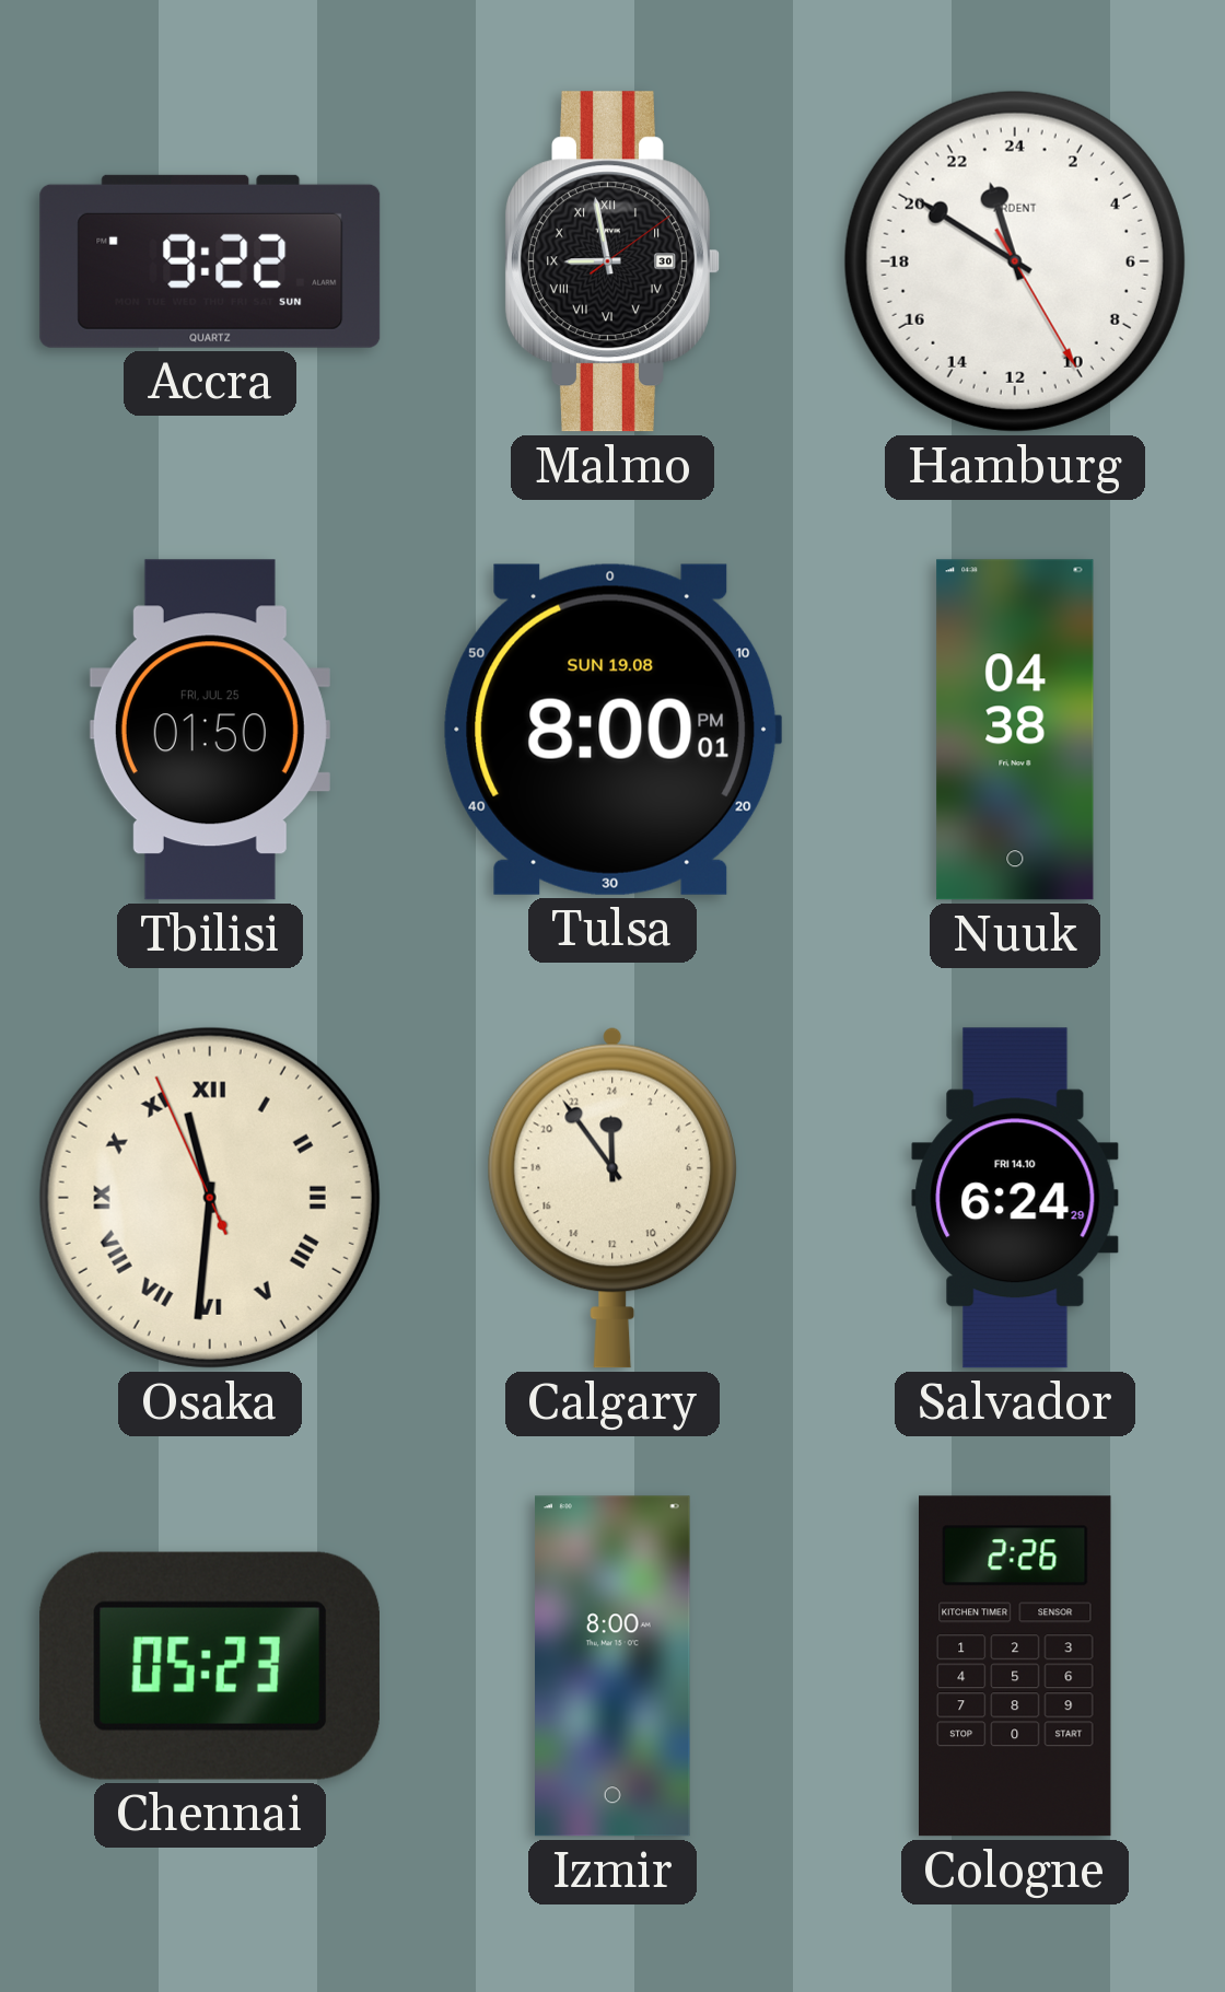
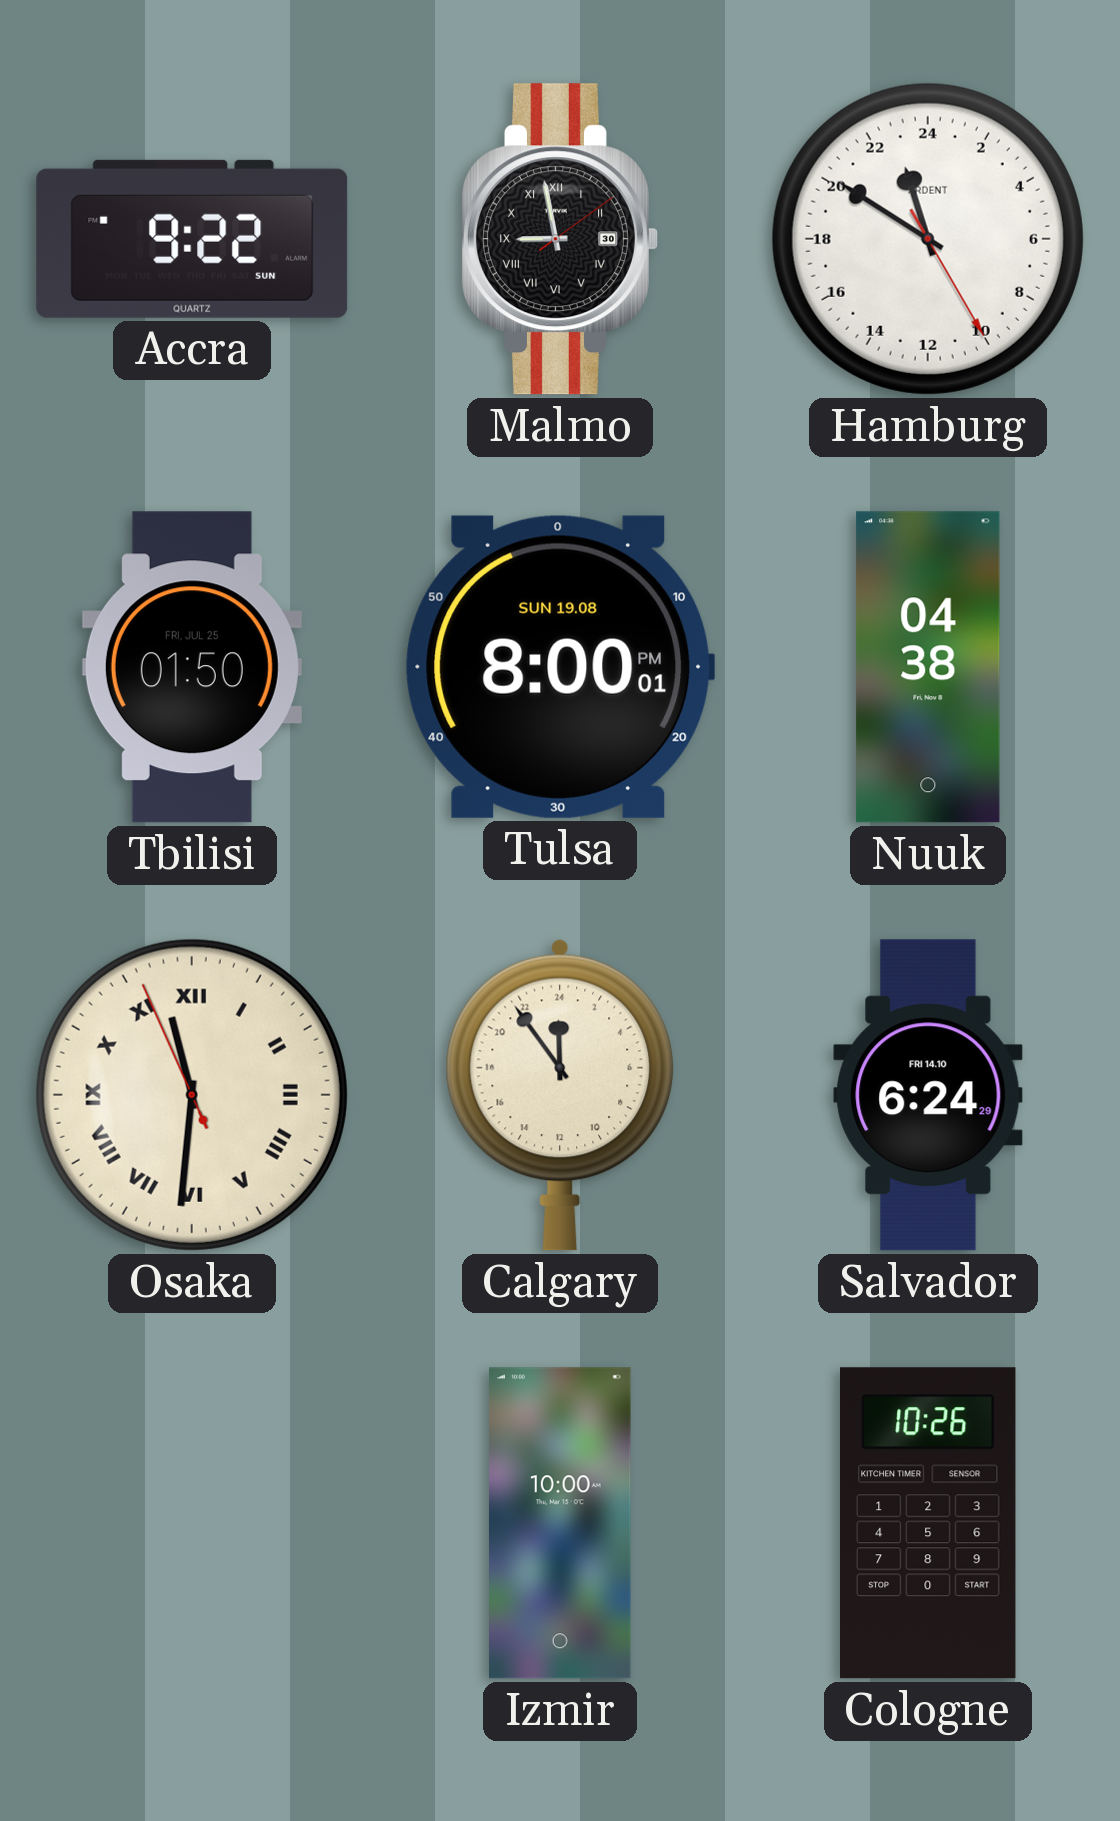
Chennai: 05:23 -> none (210, 1666)
Izmir: 8:00 -> 10:00 (561, 1523)
Cologne: 2:26 -> 10:26 (929, 1523)
